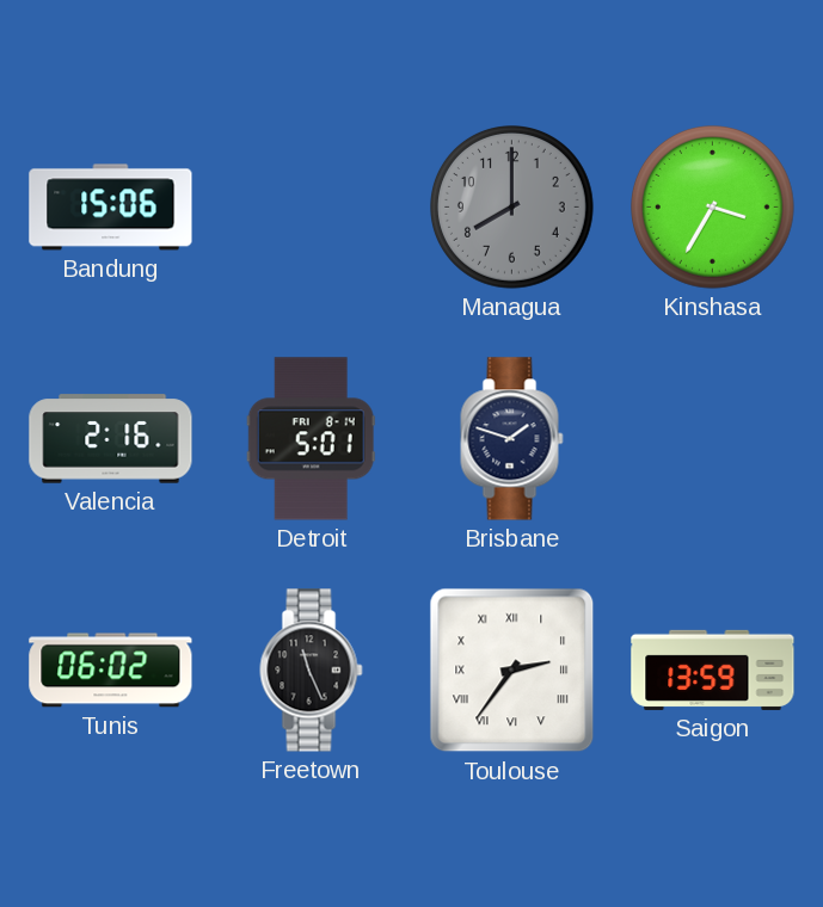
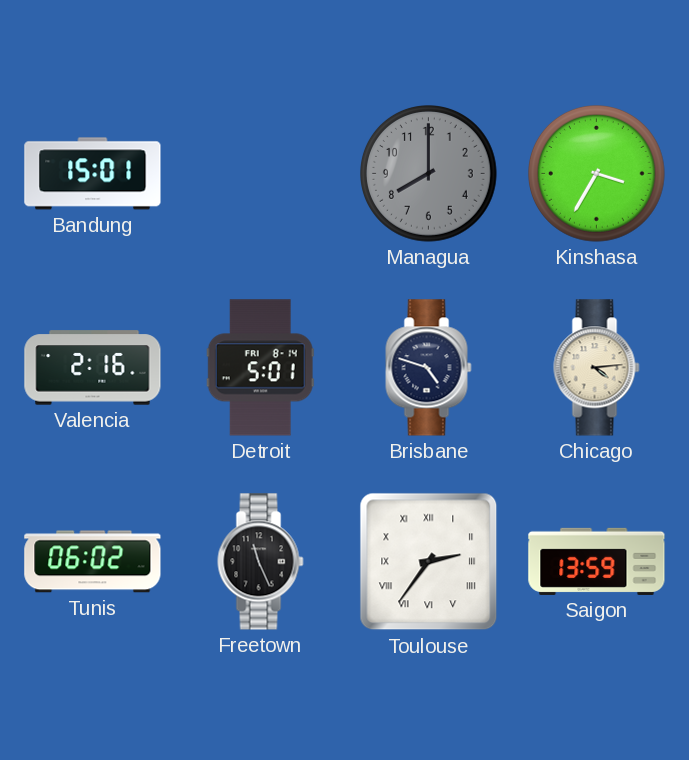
Bandung: 15:06 -> 15:01 (93, 174)
Brisbane: 1:48 -> 4:48 (429, 368)
Chicago: none -> 4:14 (597, 368)
